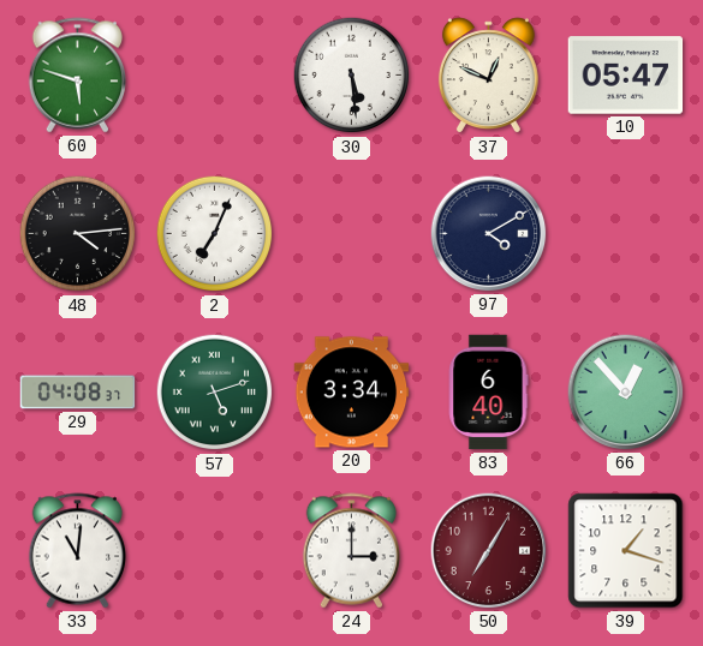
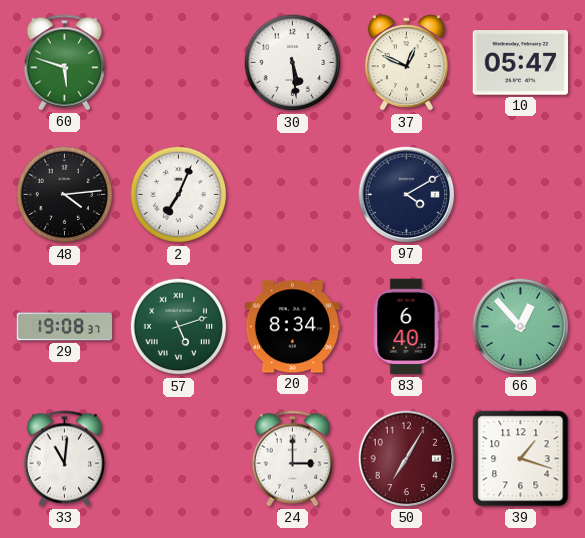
29: 04:08 -> 19:08 (65, 327)
20: 3:34 -> 8:34 (293, 327)
